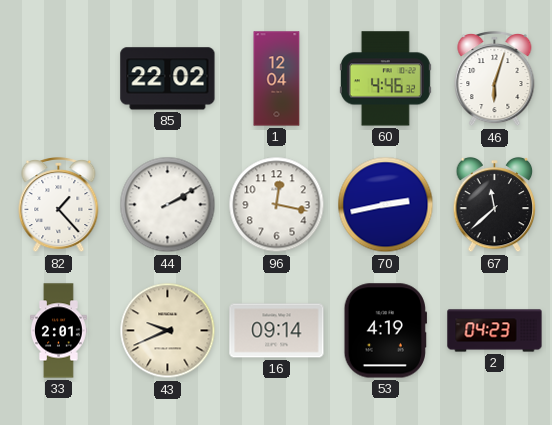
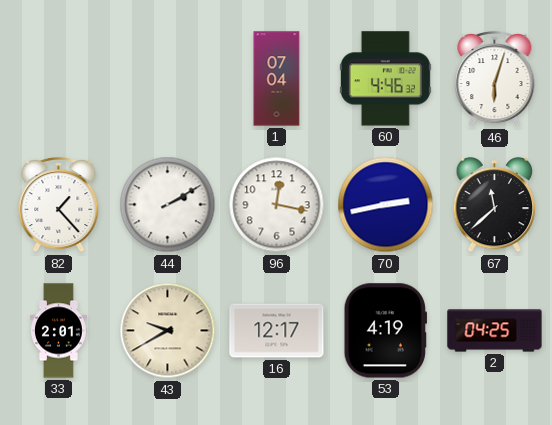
85: 22:02 -> none (168, 79)
1: 12:04 -> 07:04 (277, 79)
43: 9:41 -> 9:40 (168, 331)
16: 09:14 -> 12:17 (277, 331)
2: 04:23 -> 04:25 (495, 331)
